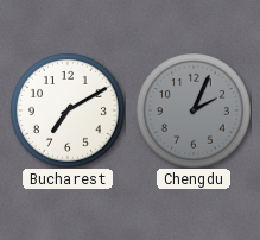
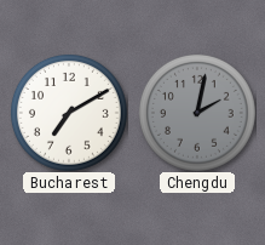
Chengdu: 2:04 -> 2:02 (197, 113)
